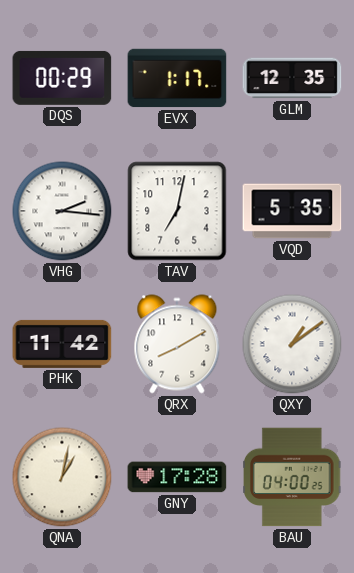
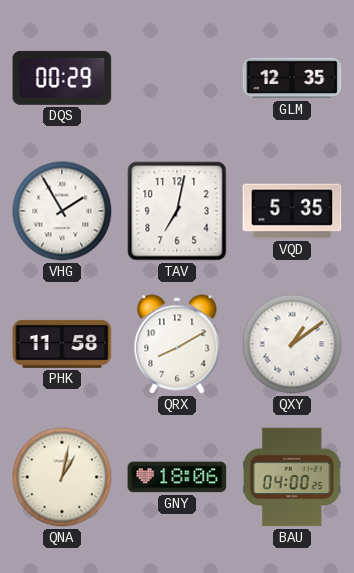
EVX: 1:17 -> none (177, 78)
VHG: 2:16 -> 1:55 (62, 211)
PHK: 11:42 -> 11:58 (62, 344)
GNY: 17:28 -> 18:06 (177, 477)
